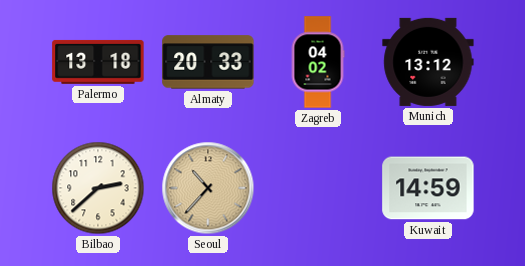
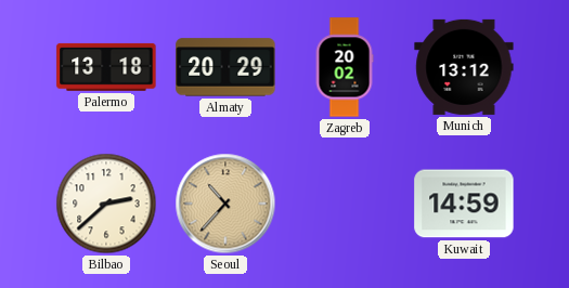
Almaty: 20:33 -> 20:29 (225, 67)
Zagreb: 04:02 -> 20:02 (345, 67)
